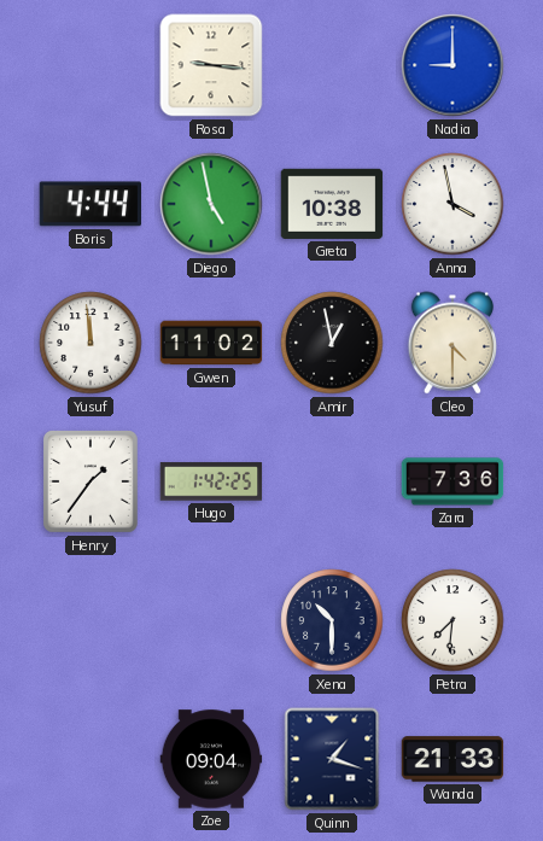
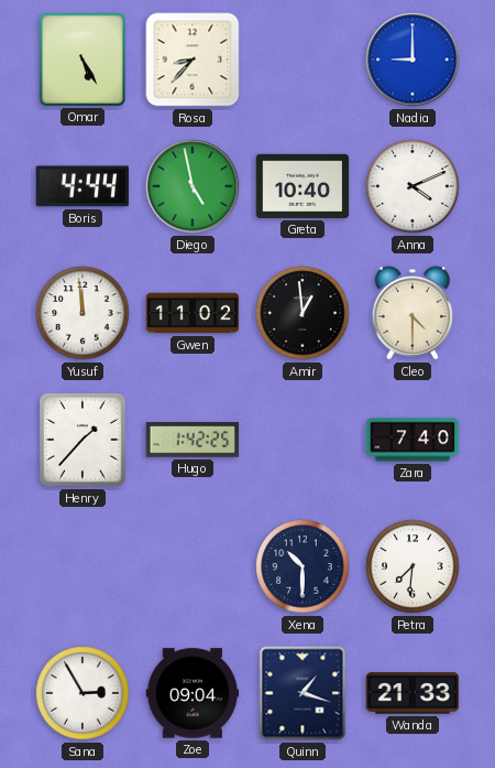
Omar: none -> 5:25 (81, 58)
Rosa: 9:16 -> 8:37 (193, 60)
Greta: 10:38 -> 10:40 (302, 186)
Anna: 3:58 -> 4:11 (413, 186)
Amir: 12:58 -> 12:59 (302, 313)
Henry: 1:36 -> 1:37 (84, 441)
Zara: 7:36 -> 7:40 (413, 440)
Sana: none -> 2:55 (82, 693)
